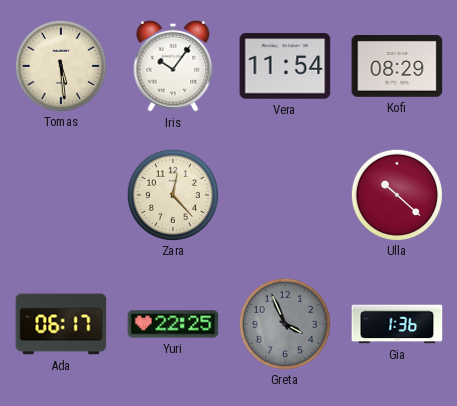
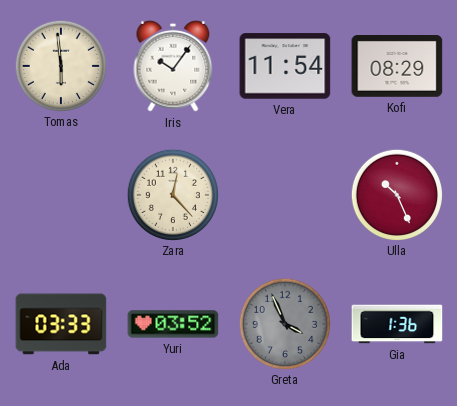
Tomas: 5:29 -> 5:59 (60, 65)
Ulla: 10:22 -> 10:26 (396, 194)
Ada: 06:17 -> 03:33 (61, 324)
Yuri: 22:25 -> 03:52 (173, 324)
